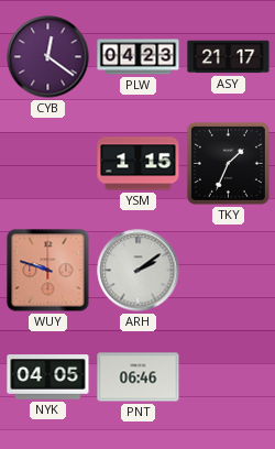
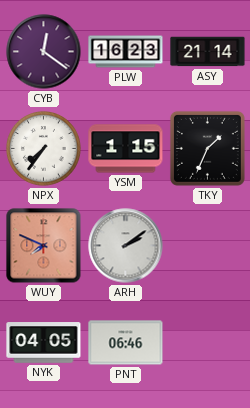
PLW: 04:23 -> 16:23 (126, 52)
ASY: 21:17 -> 21:14 (208, 52)
NPX: none -> 7:36 (44, 149)
WUY: 9:48 -> 7:49 (44, 246)
